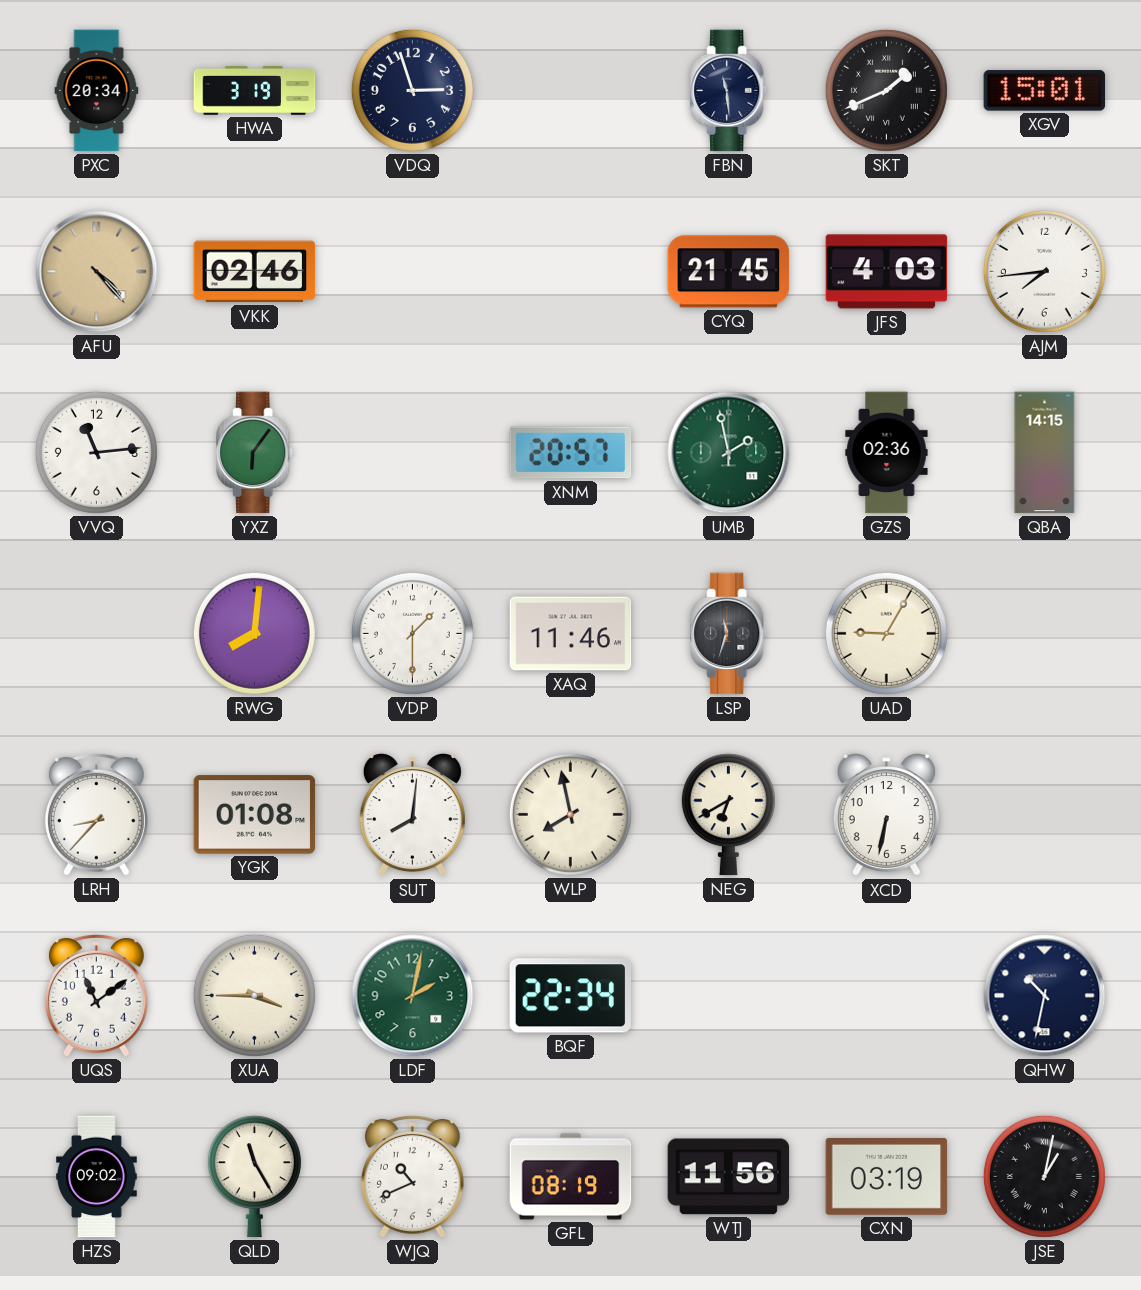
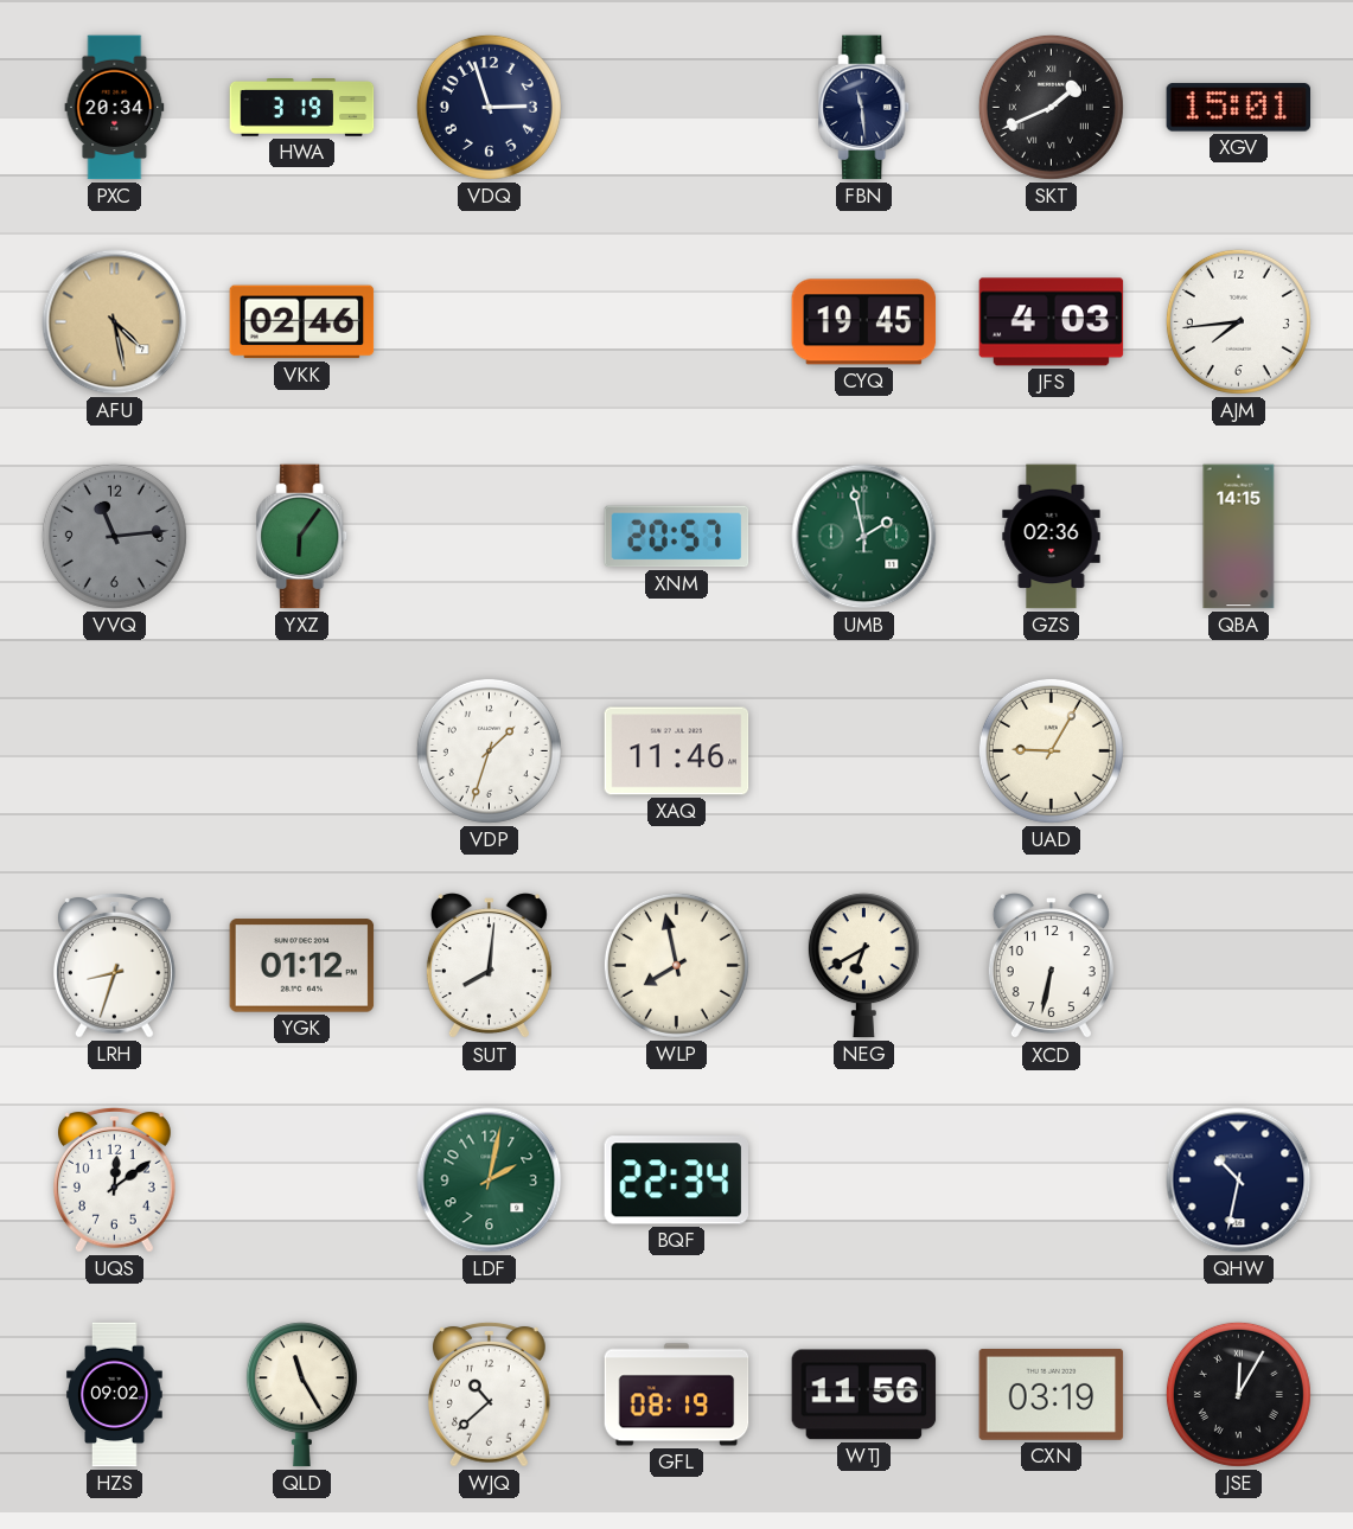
AFU: 4:23 -> 4:28 (115, 322)
CYQ: 21:45 -> 19:45 (864, 322)
VVQ dial: white -> grey (114, 536)
RWG: 8:01 -> none (254, 633)
VDP: 1:30 -> 1:33 (489, 750)
LSP: 11:33 -> none (729, 634)
LRH: 8:37 -> 8:33 (114, 965)
YGK: 01:08 -> 01:12 (302, 966)
UQS: 11:09 -> 12:09 (114, 1179)
XUA: 3:45 -> none (254, 995)
WJQ: 10:41 -> 10:38 (489, 1394)
JSE: 1:02 -> 12:05 (1238, 1394)
